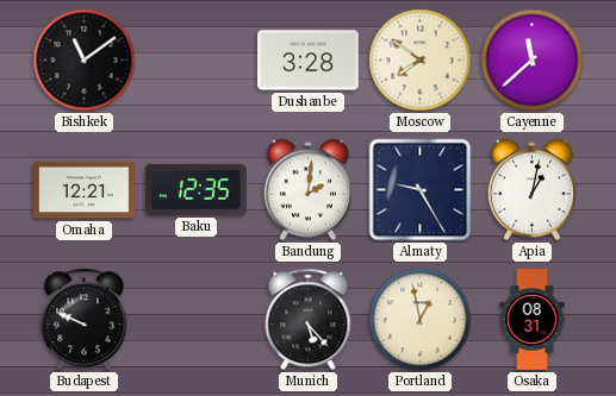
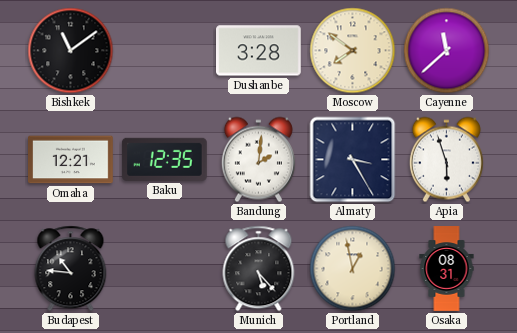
Almaty: 9:25 -> 3:25 (353, 160)
Apia: 1:02 -> 5:57 (446, 160)
Budapest: 9:49 -> 10:46 (71, 269)
